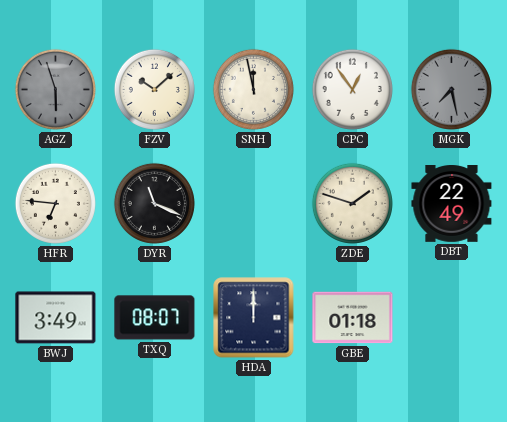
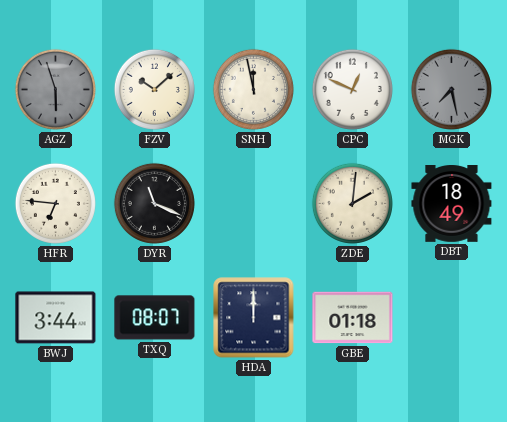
CPC: 12:54 -> 12:49 (352, 89)
ZDE: 1:48 -> 2:01 (352, 203)
DBT: 22:49 -> 18:49 (452, 204)
BWJ: 3:49 -> 3:44 (56, 318)
